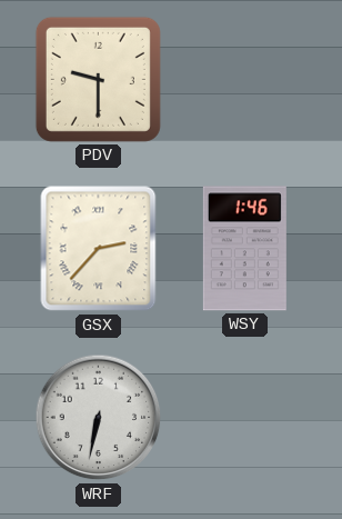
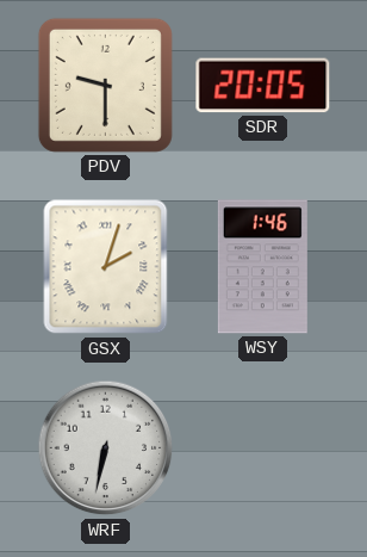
SDR: none -> 20:05 (263, 86)
GSX: 2:37 -> 2:03 (106, 267)
